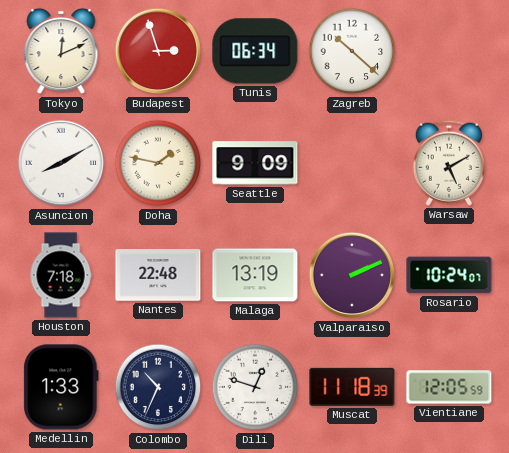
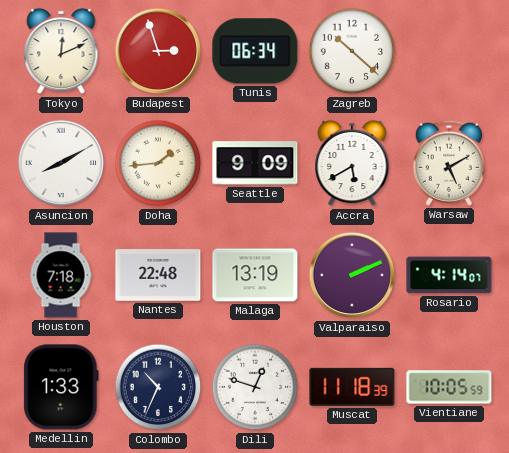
Doha: 1:47 -> 1:44 (158, 163)
Accra: none -> 5:40 (352, 163)
Rosario: 10:24 -> 4:14 (449, 275)
Vientiane: 12:05 -> 10:05 (449, 387)
